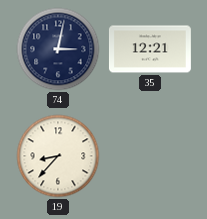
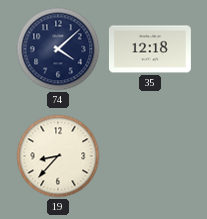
74: 3:02 -> 4:08 (58, 49)
35: 12:21 -> 12:18 (150, 49)
